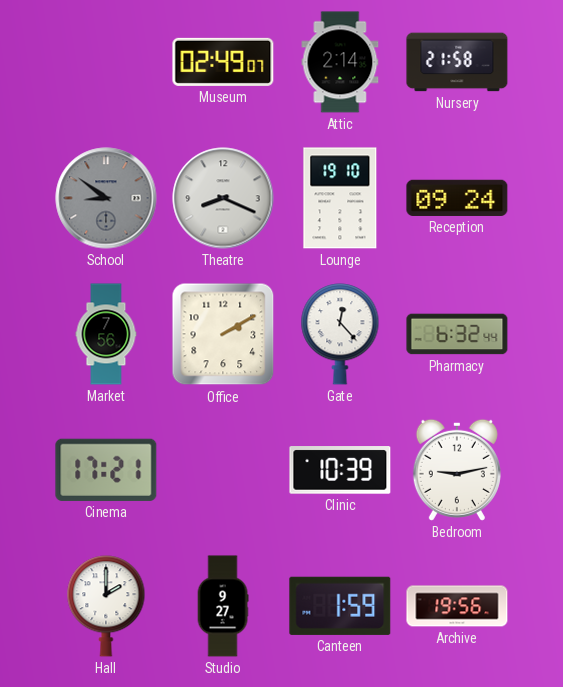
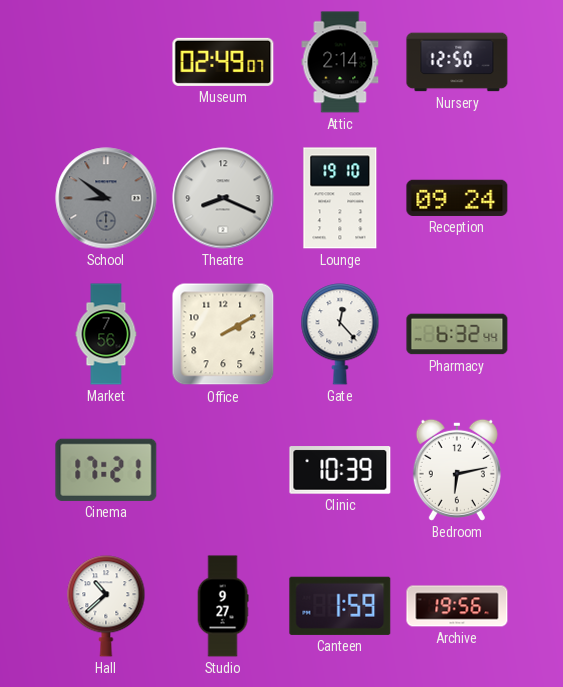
Nursery: 21:58 -> 12:50 (457, 62)
Bedroom: 9:13 -> 6:13 (457, 470)
Hall: 2:00 -> 10:38 (106, 606)
